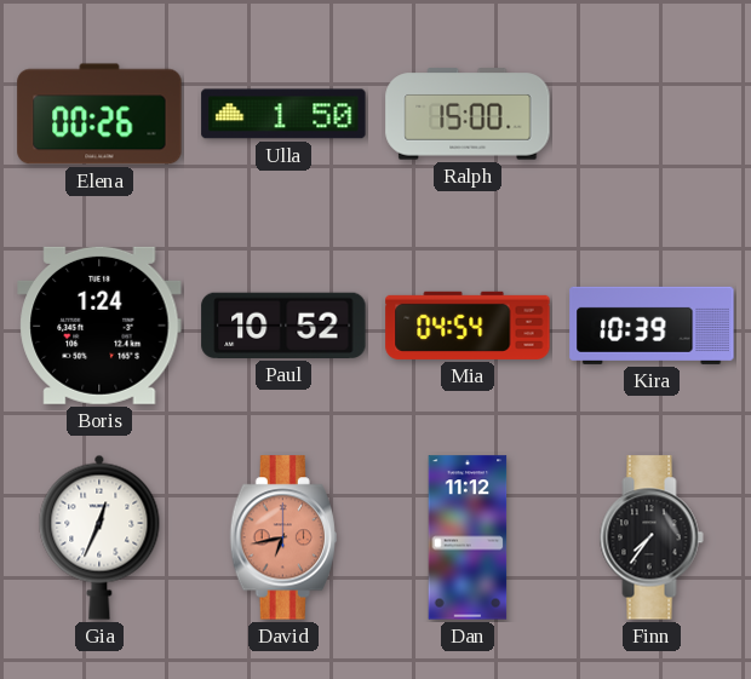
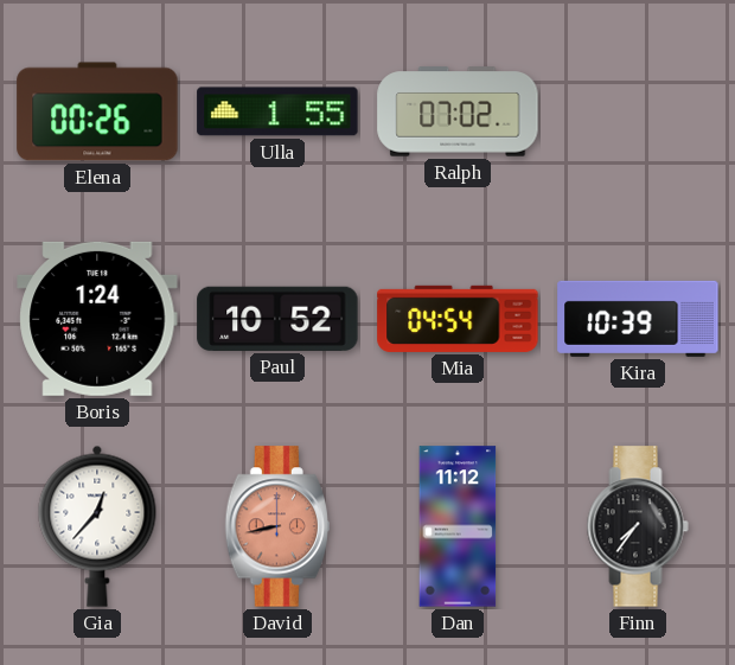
Ulla: 1:50 -> 1:55 (277, 111)
Ralph: 15:00 -> 07:02 (458, 111)
Gia: 12:34 -> 12:37 (97, 526)
David: 6:43 -> 8:43 (276, 526)
